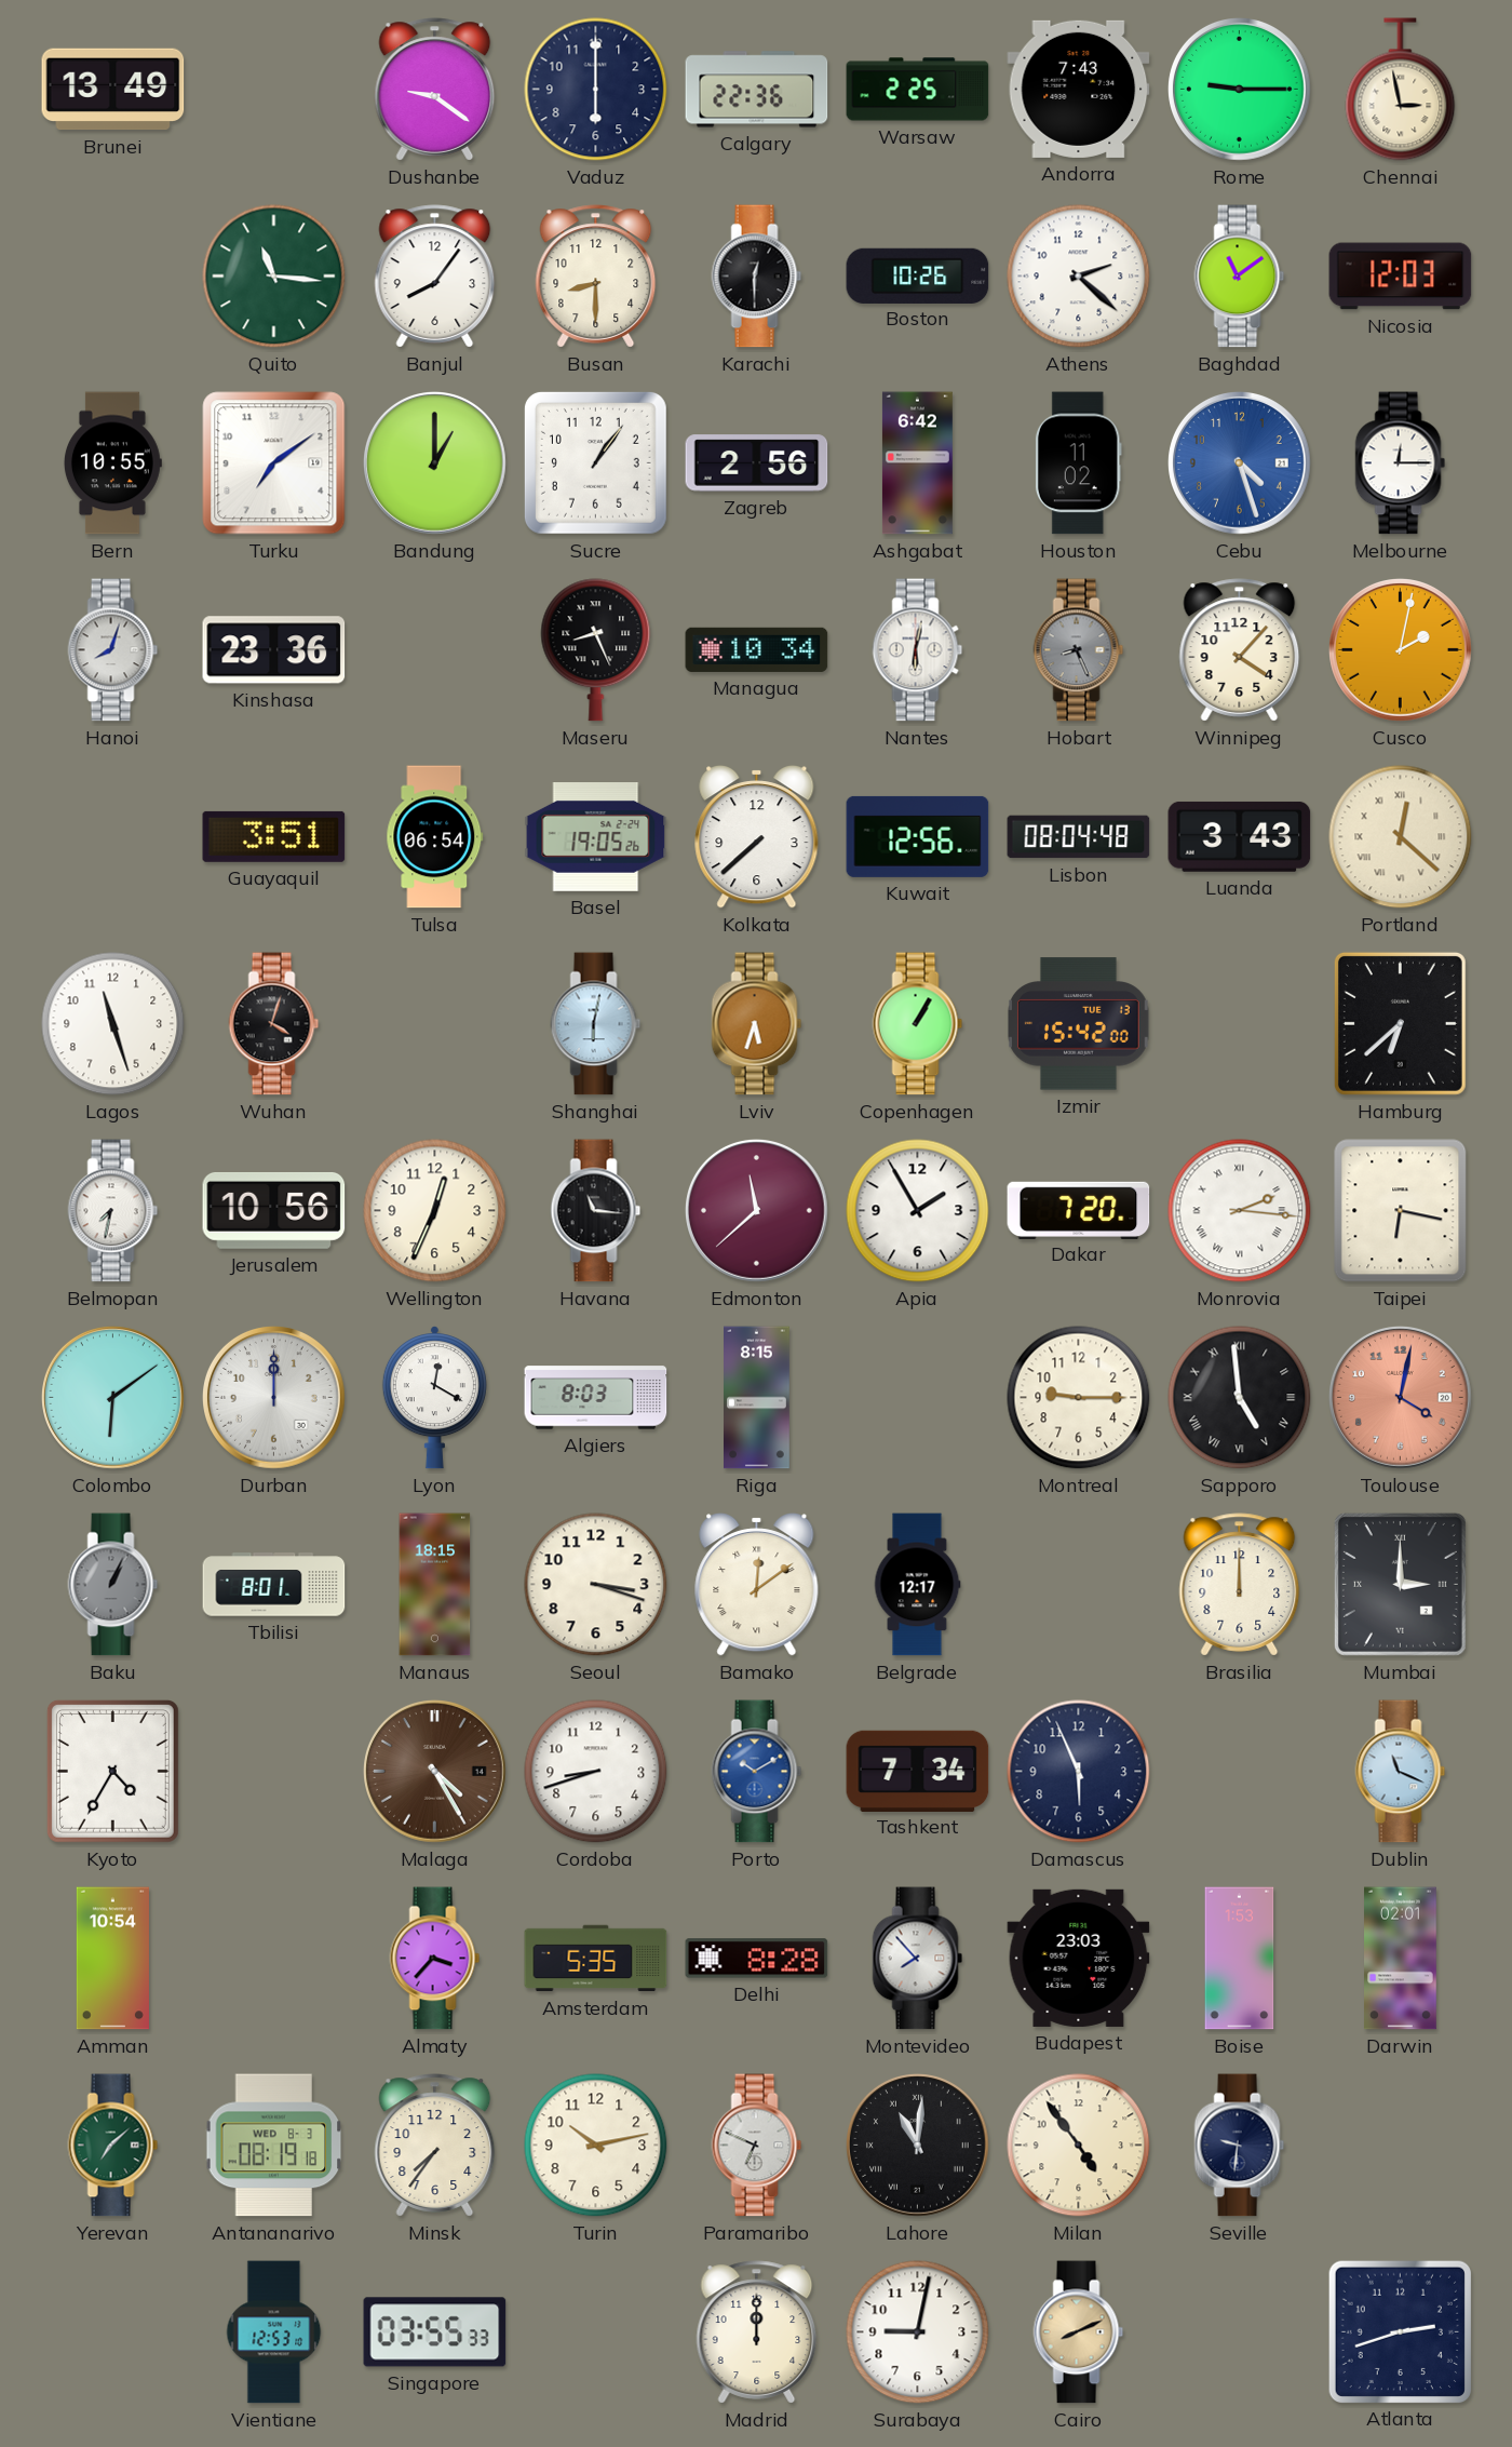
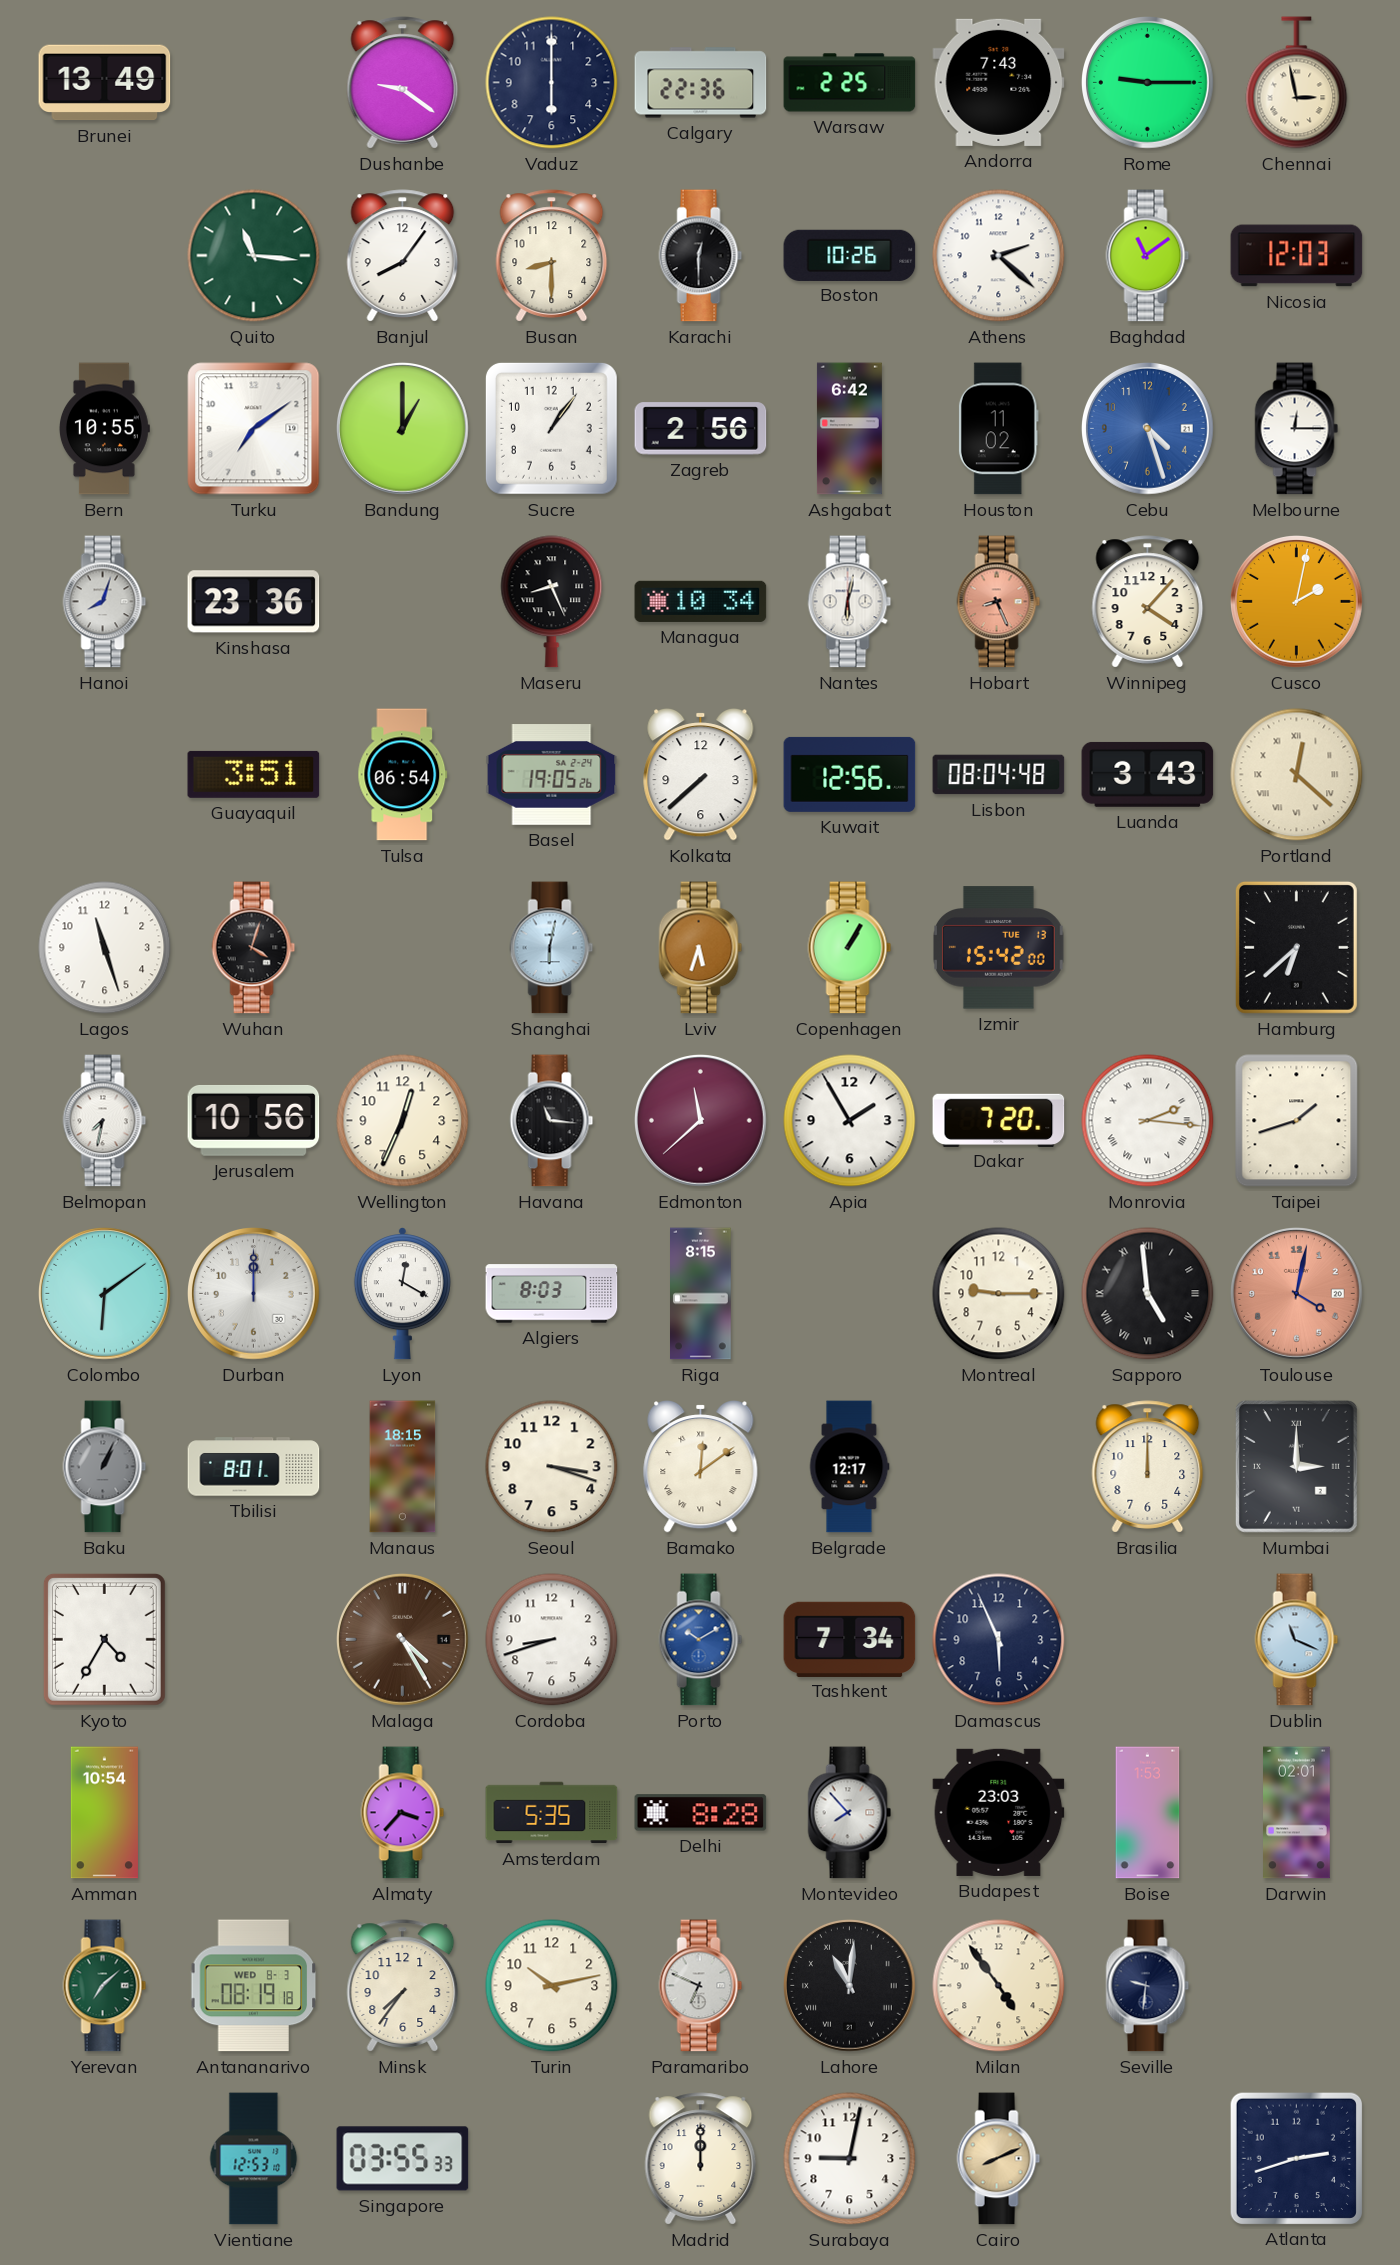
Hobart dial: grey -> salmon (999, 602)
Taipei: 6:17 -> 1:42 (1297, 1121)
